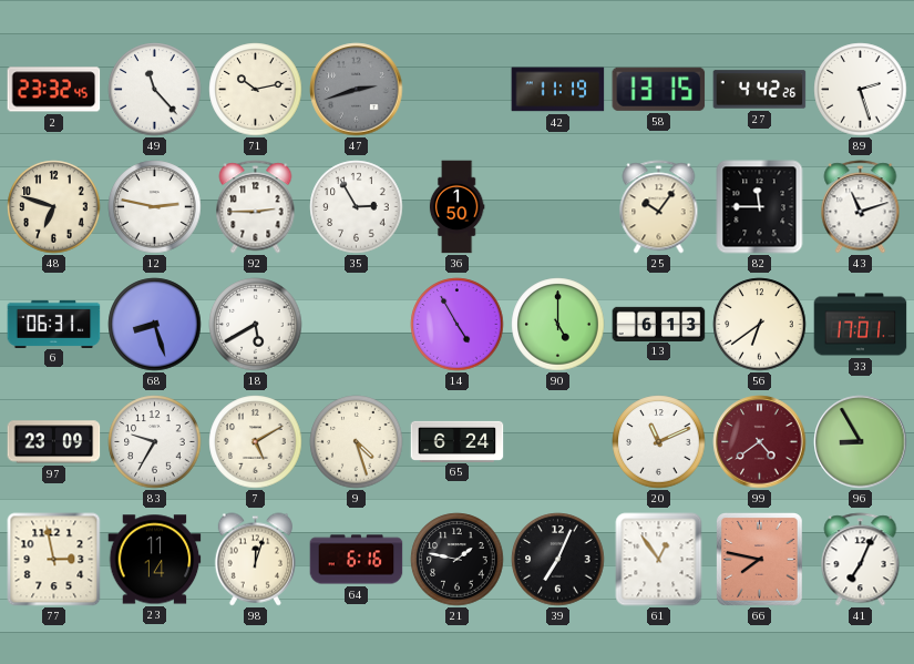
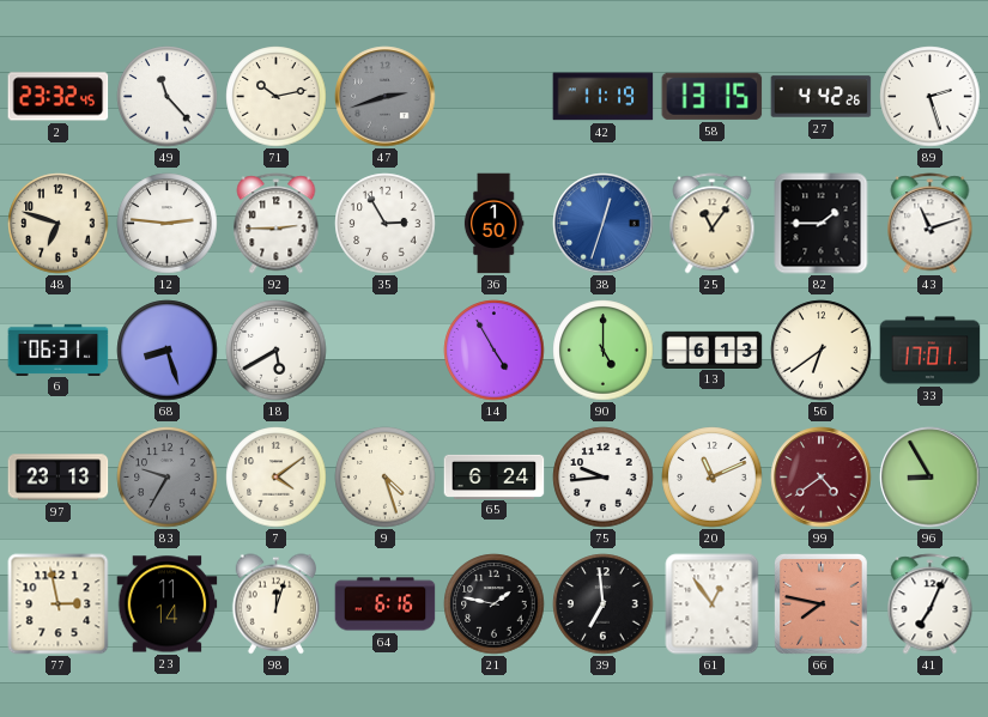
12: 2:47 -> 2:46 (168, 224)
38: none -> 12:33 (604, 224)
25: 10:06 -> 11:06 (713, 224)
82: 11:45 -> 1:45 (822, 224)
97: 23:09 -> 23:13 (59, 478)
83 dial: white -> grey (168, 478)
7: 5:10 -> 4:09 (277, 478)
75: none -> 9:44 (604, 478)
39: 7:04 -> 6:59 (604, 604)
